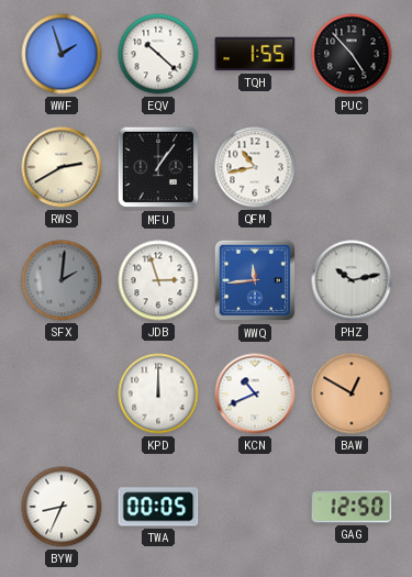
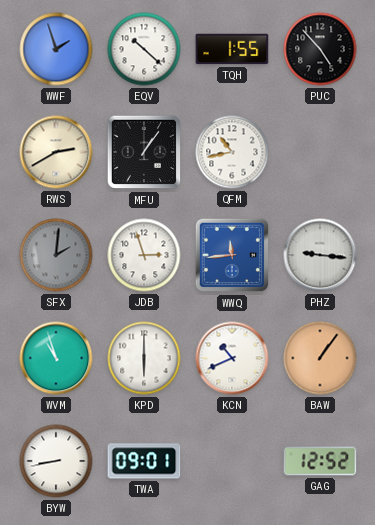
PHZ: 10:13 -> 9:16 (320, 255)
WVM: none -> 10:57 (56, 358)
KPD: 12:00 -> 6:00 (144, 358)
BAW: 12:50 -> 1:06 (320, 358)
BYW: 8:34 -> 8:43 (56, 461)
TWA: 00:05 -> 09:01 (144, 461)
GAG: 12:50 -> 12:52 (320, 461)
